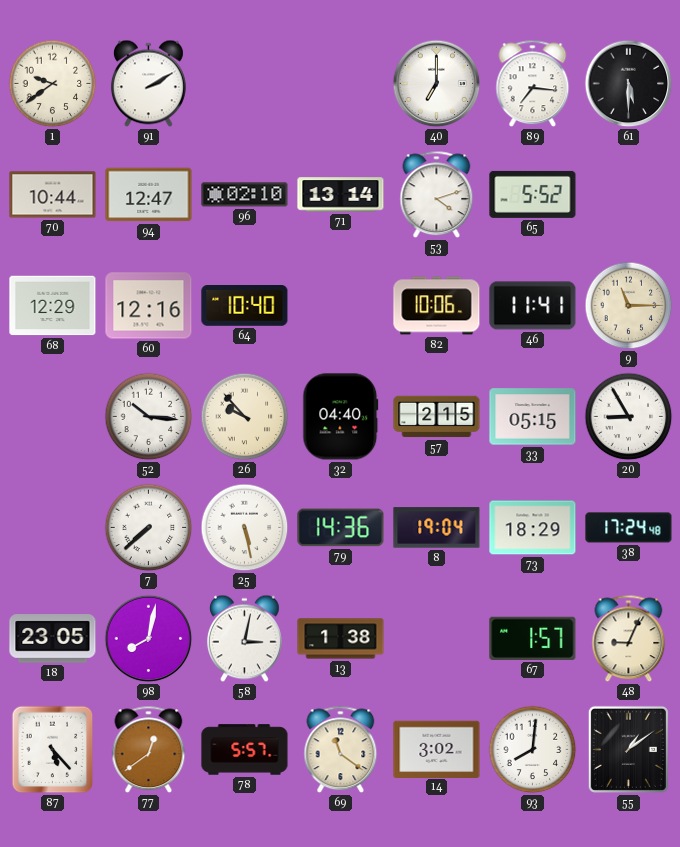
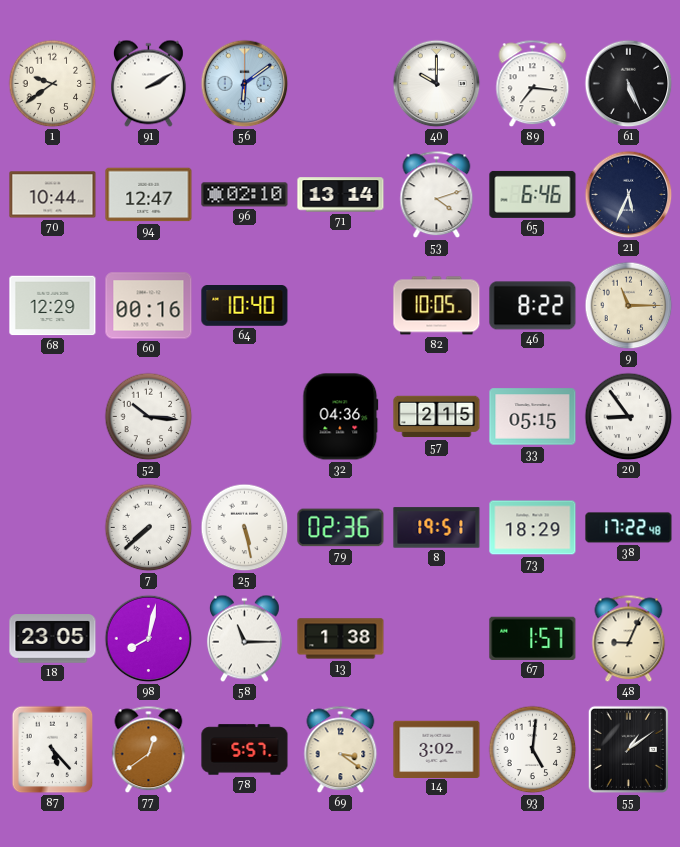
56: none -> 6:09 (245, 84)
40: 7:00 -> 10:00 (437, 84)
61: 5:30 -> 5:26 (629, 84)
65: 5:52 -> 6:46 (533, 194)
21: none -> 5:34 (629, 195)
60: 12:16 -> 00:16 (149, 306)
82: 10:06 -> 10:05 (437, 306)
46: 11:41 -> 8:22 (533, 306)
26: 9:53 -> none (245, 417)
32: 04:40 -> 04:36 (341, 417)
20: 8:55 -> 8:54 (629, 417)
79: 14:36 -> 02:36 (341, 528)
8: 19:04 -> 19:51 (437, 528)
38: 17:24 -> 17:22 (629, 528)
58: 3:02 -> 11:15 (244, 639)
69: 11:21 -> 3:21 (341, 750)
93: 8:01 -> 5:01 (533, 750)
